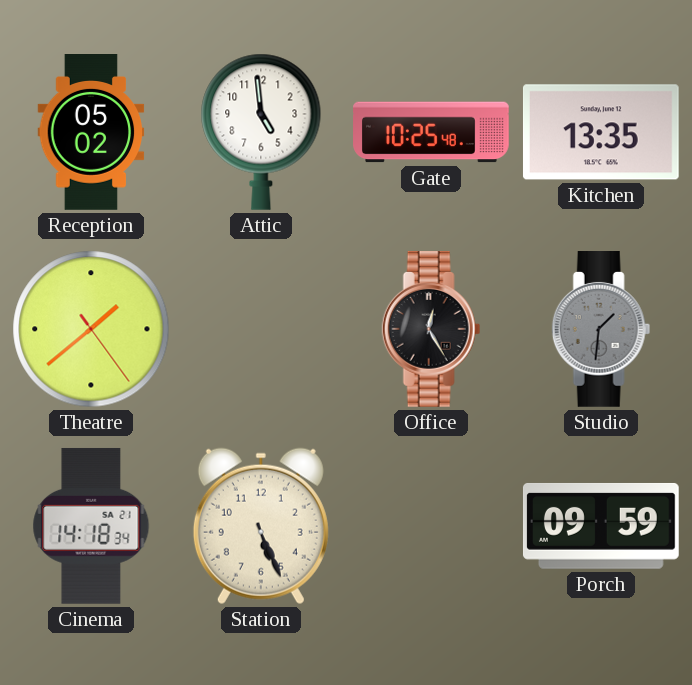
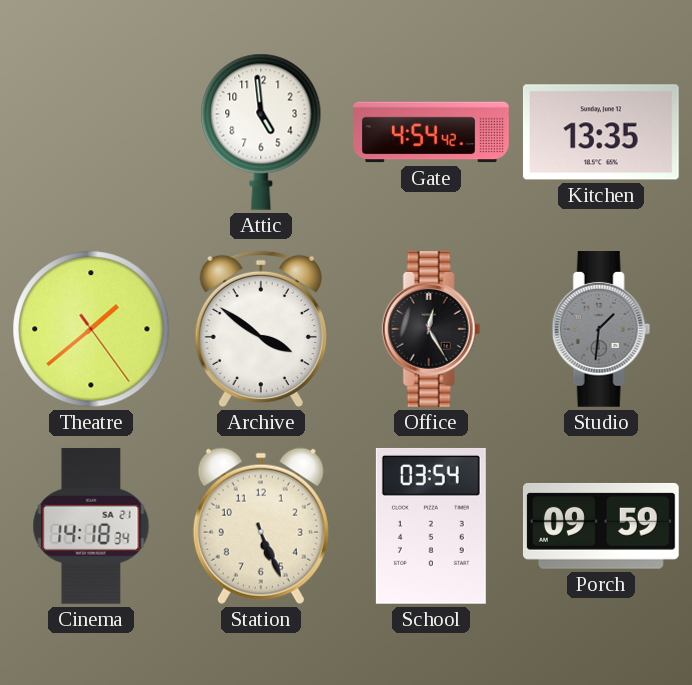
Reception: 05:02 -> none (91, 133)
Gate: 10:25 -> 4:54 (431, 132)
Archive: none -> 3:51 (261, 329)
School: none -> 03:54 (431, 526)
